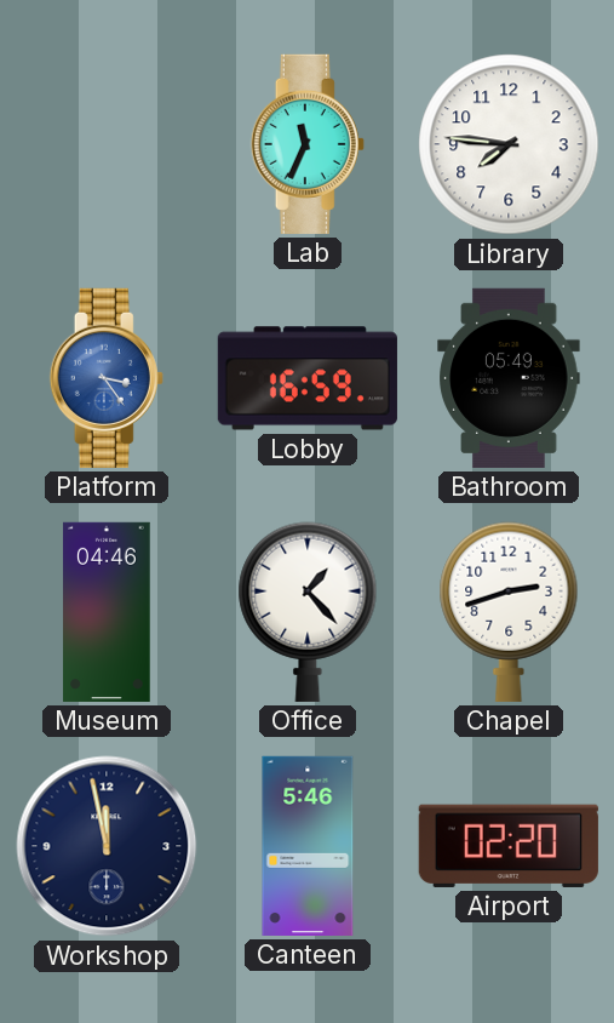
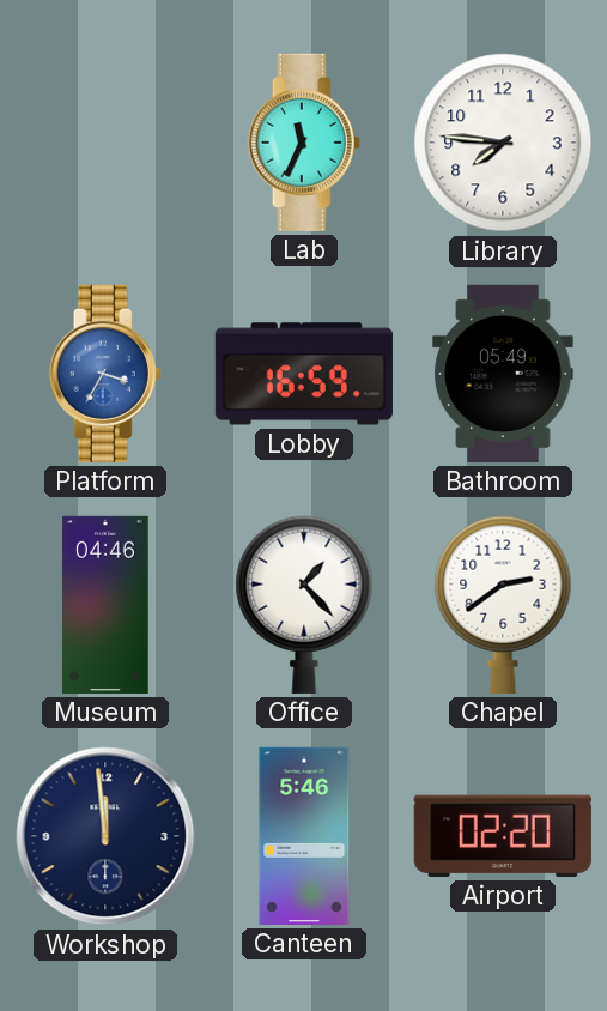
Platform: 3:24 -> 3:35 (105, 374)
Chapel: 2:42 -> 2:39 (503, 605)
Workshop: 11:58 -> 11:59 (105, 836)
